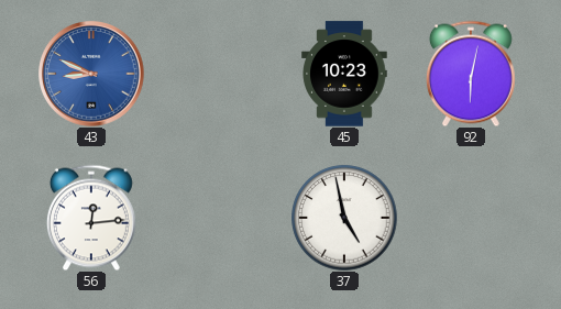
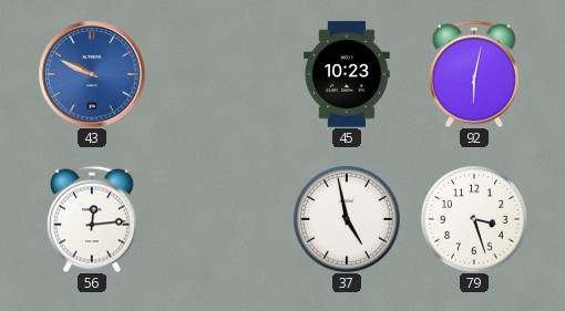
43: 8:49 -> 9:49 (92, 74)
79: none -> 3:27 (474, 219)
